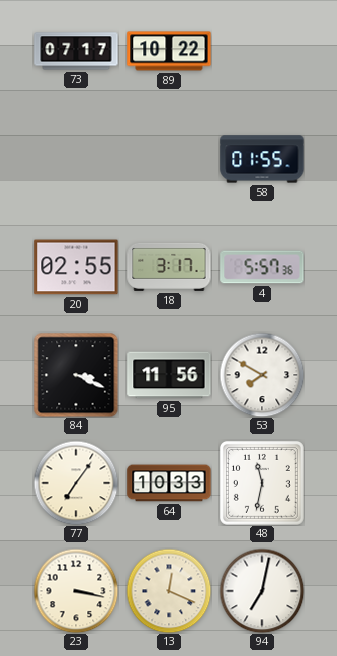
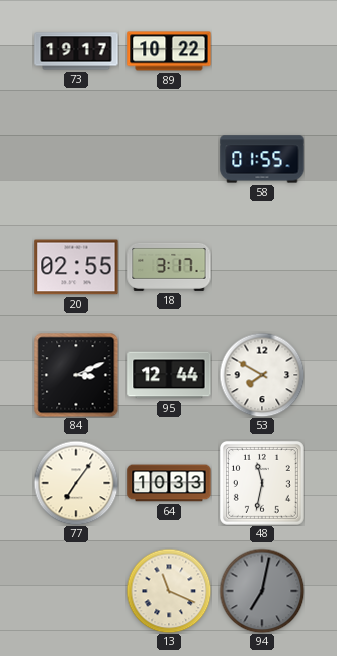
73: 07:17 -> 19:17 (76, 51)
4: 5:57 -> none (262, 267)
84: 3:19 -> 3:11 (76, 375)
95: 11:56 -> 12:44 (169, 375)
23: 3:17 -> none (76, 591)
13: 12:19 -> 11:19 (169, 591)
94 dial: white -> grey (262, 591)
